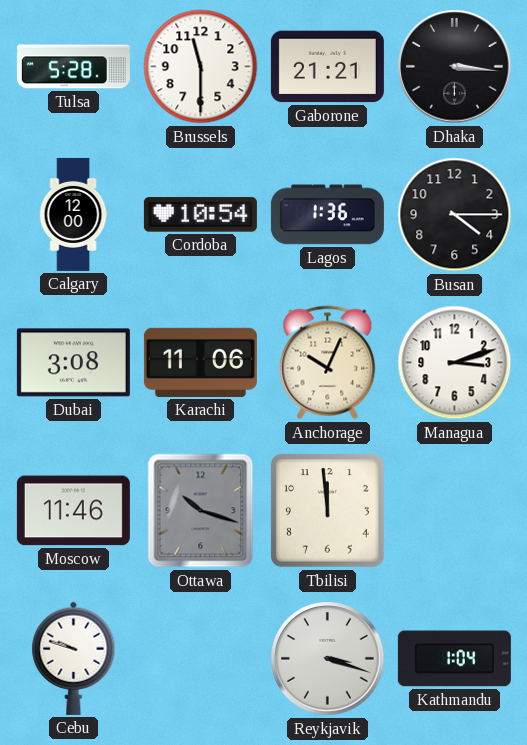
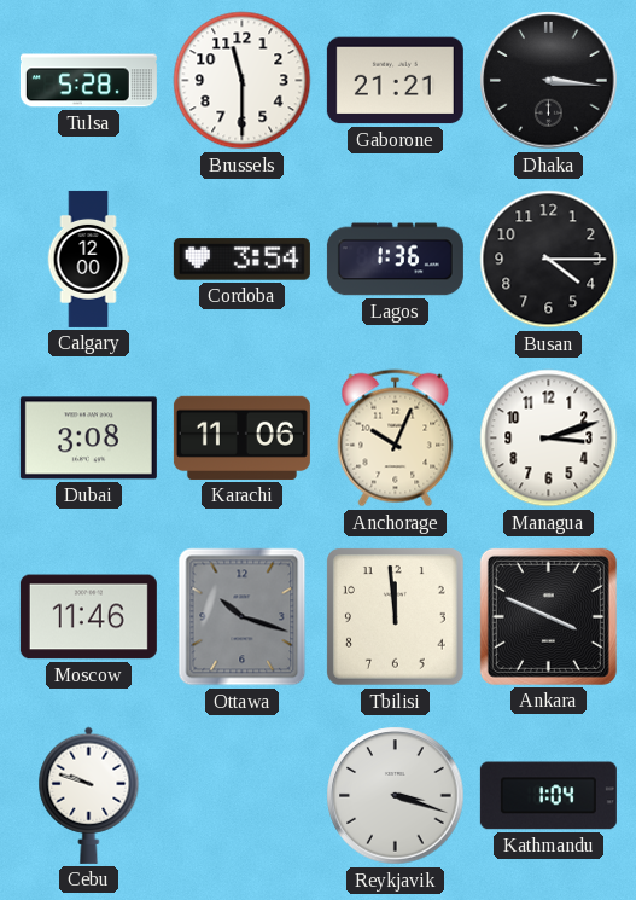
Cordoba: 10:54 -> 3:54 (241, 260)
Ankara: none -> 3:49 (548, 616)
